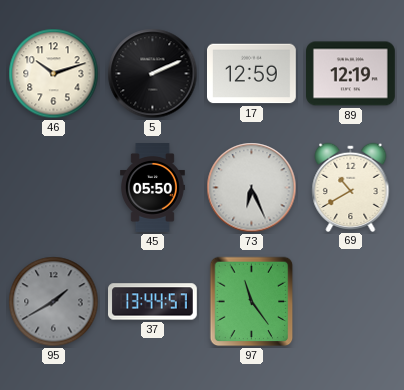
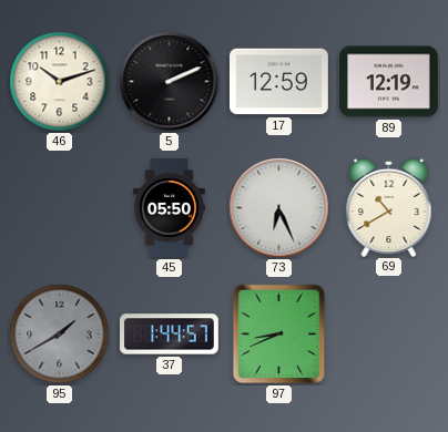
37: 13:44 -> 1:44 (170, 335)
97: 11:24 -> 8:41 (279, 335)
